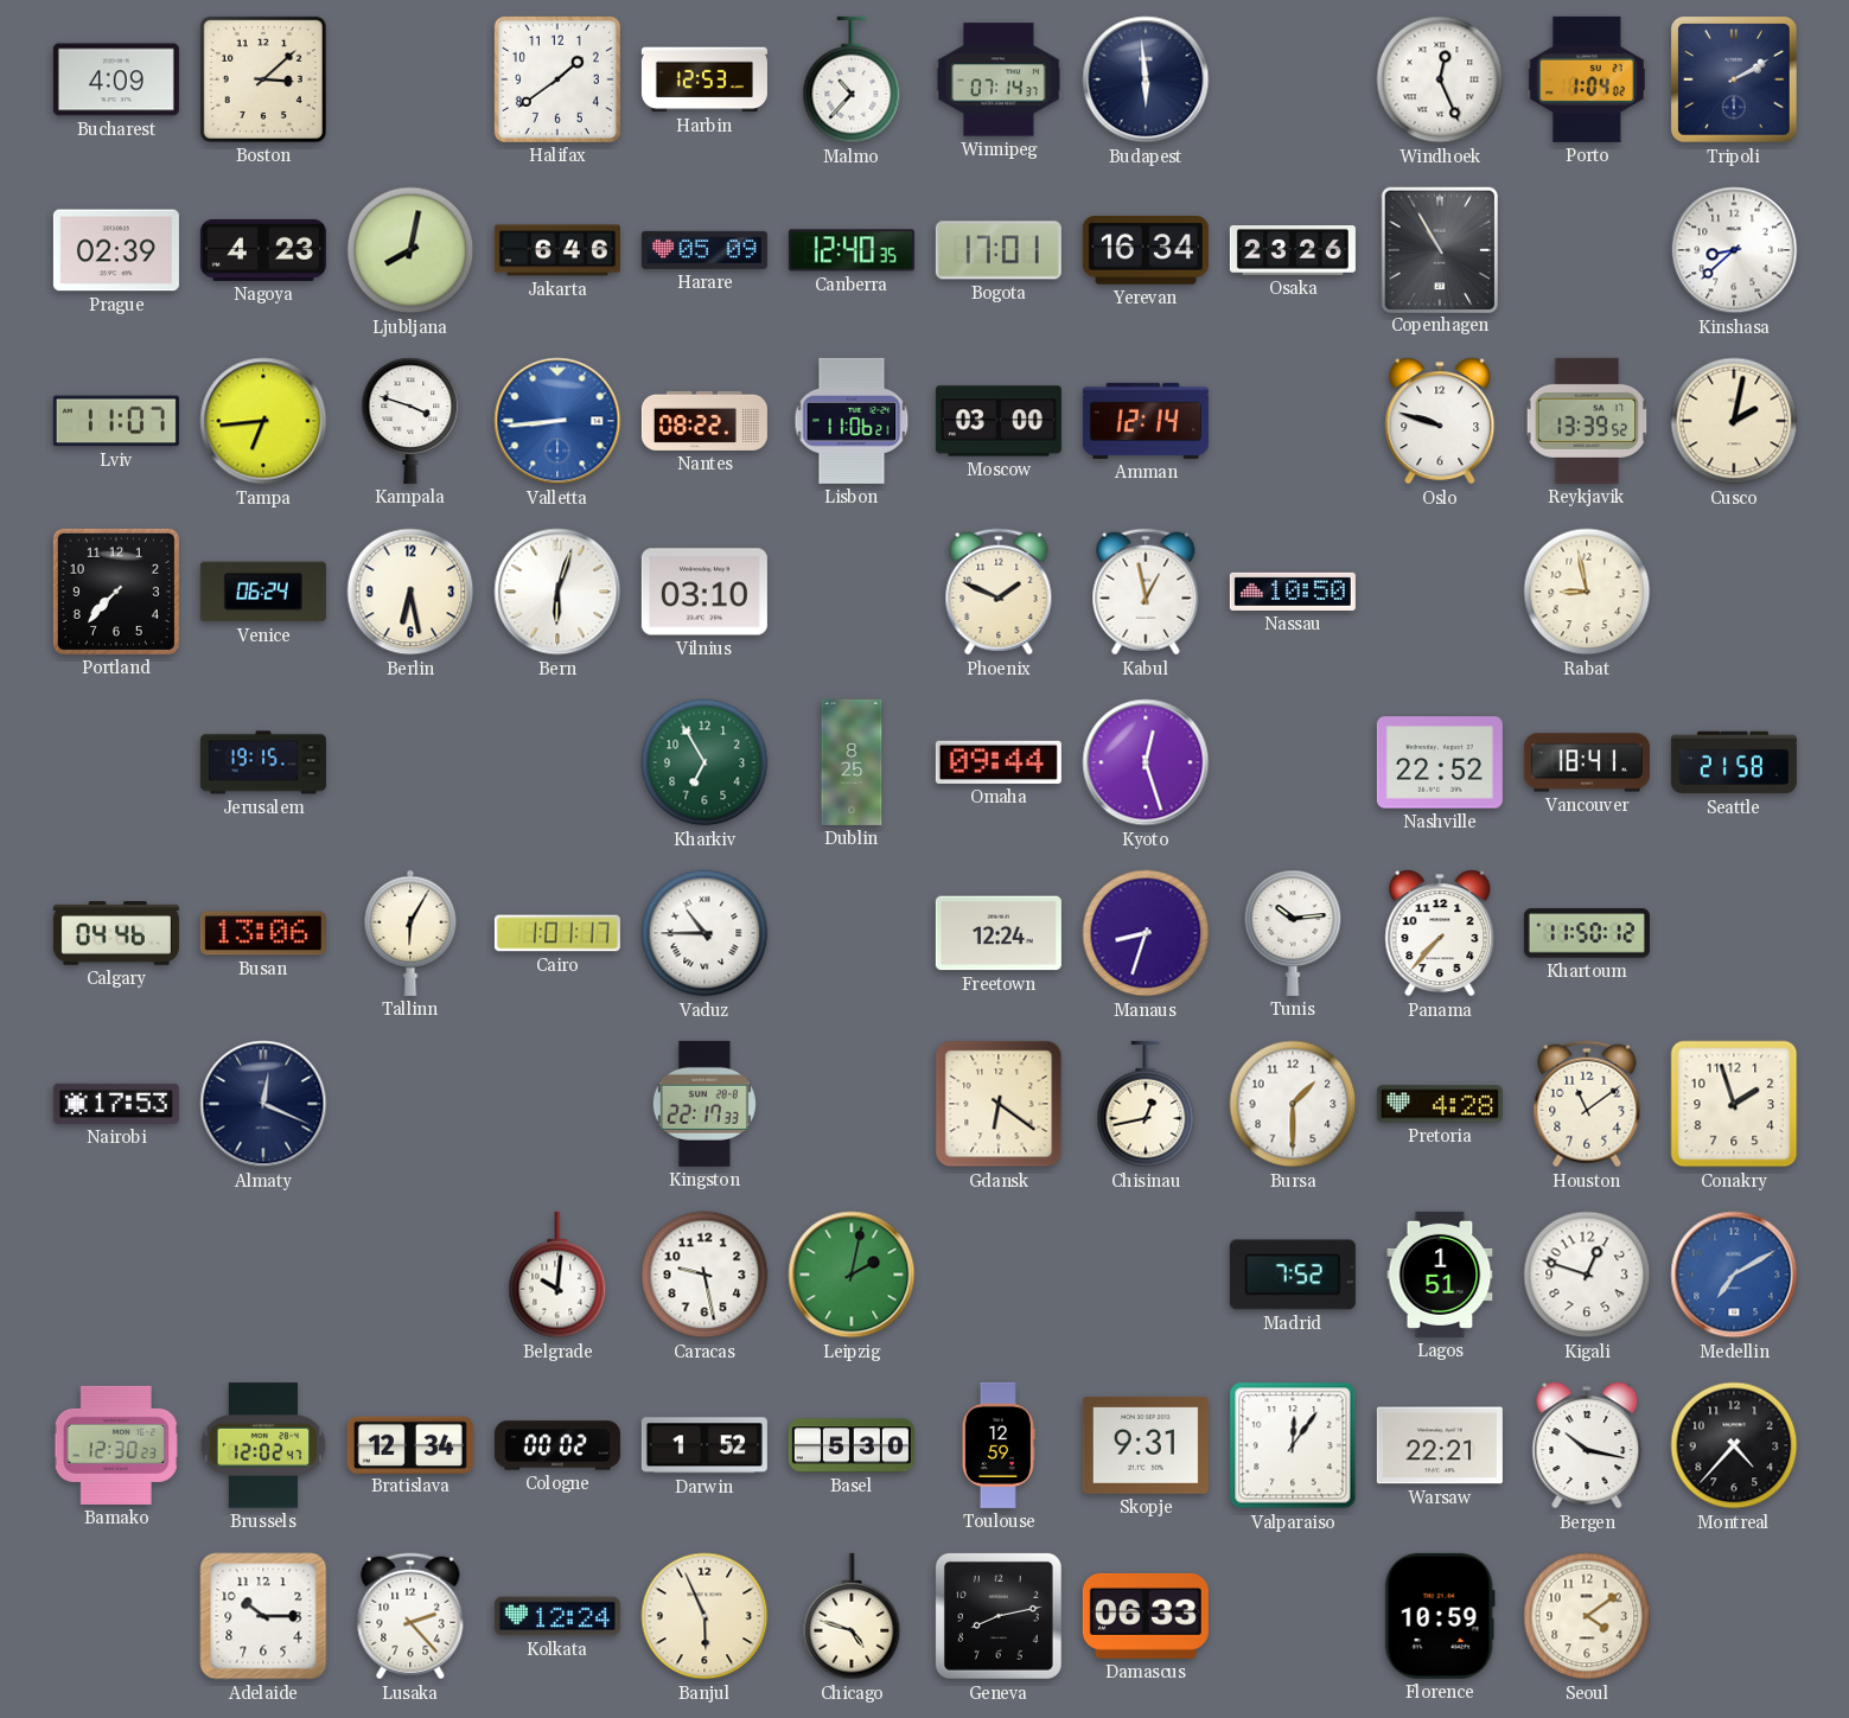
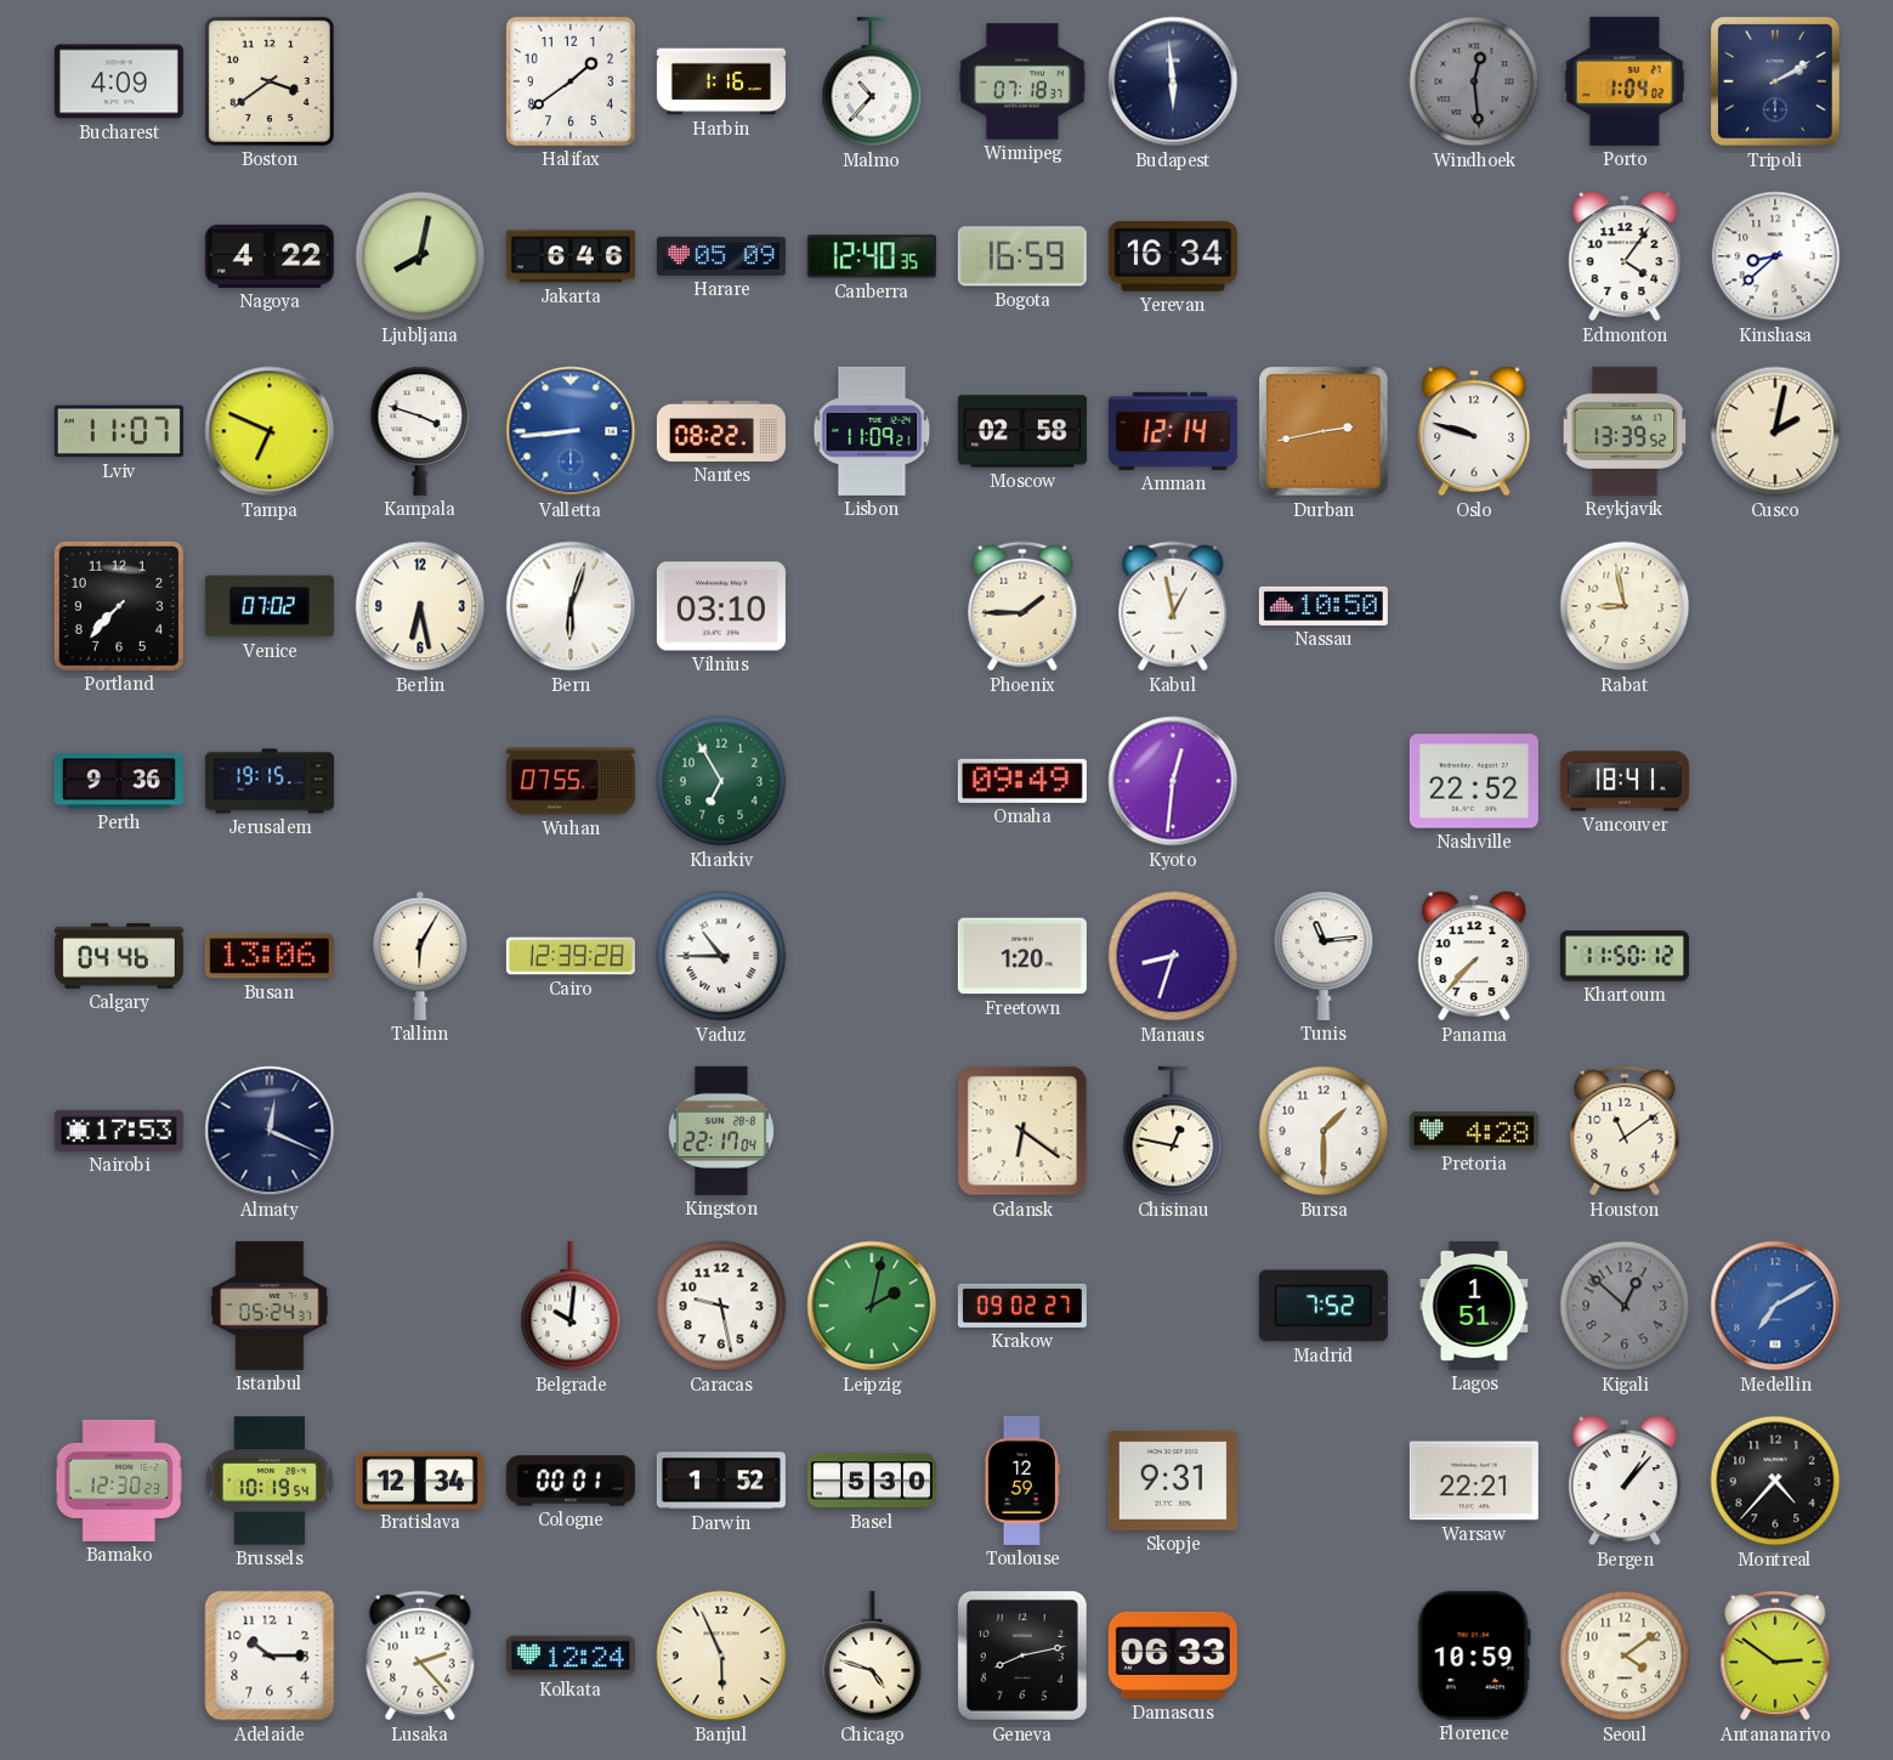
Boston: 3:08 -> 3:39 (270, 81)
Harbin: 12:53 -> 1:16 (721, 81)
Winnipeg: 07:14 -> 07:18 (1022, 81)
Windhoek: 12:26 -> 12:29 (1474, 81)
Windhoek dial: white -> grey (1474, 81)
Prague: 02:39 -> none (116, 250)
Nagoya: 4:23 -> 4:22 (270, 256)
Bogota: 17:01 -> 16:59 (1022, 256)
Osaka: 23:26 -> none (1293, 250)
Copenhagen: 10:55 -> none (1439, 249)
Edmonton: none -> 4:06 (1625, 256)
Tampa: 6:44 -> 6:49 (270, 431)
Lisbon: 11:06 -> 11:09 (872, 431)
Moscow: 03:00 -> 02:58 (1022, 431)
Durban: none -> 2:43 (1325, 432)
Venice: 06:24 -> 07:02 (270, 606)
Phoenix: 1:49 -> 1:45 (1022, 606)
Perth: none -> 9:36 (119, 781)
Wuhan: none -> 07:55 (571, 781)
Dublin: 8:25 -> none (852, 762)
Omaha: 09:44 -> 09:49 (1022, 781)
Kyoto: 12:27 -> 12:31 (1173, 781)
Seattle: 21:58 -> none (1734, 762)
Cairo: 1:01 -> 12:39 (571, 956)
Freetown: 12:24 -> 1:20 (1022, 956)
Tunis: 10:14 -> 11:14 (1324, 956)
Kingston: 22:17:33 -> 22:17:04 (721, 1131)
Chisinau: 12:43 -> 12:47 (1173, 1131)
Conakry: 1:57 -> none (1734, 1104)
Istanbul: none -> 05:24 (270, 1306)
Krakow: none -> 09:02 (1022, 1306)
Kigali: 12:48 -> 12:52 (1625, 1306)
Kigali dial: white -> grey (1625, 1306)
Brussels: 12:02 -> 10:19 (270, 1481)
Cologne: 00:02 -> 00:01 (571, 1481)
Valparaiso: 12:06 -> none (1293, 1445)
Bergen: 10:17 -> 1:07 (1625, 1481)
Antananarivo: none -> 2:51 (1775, 1656)
